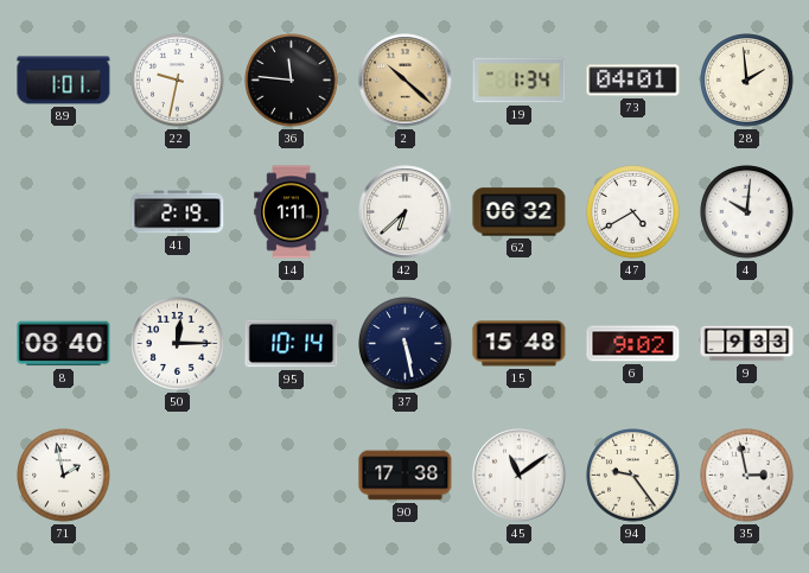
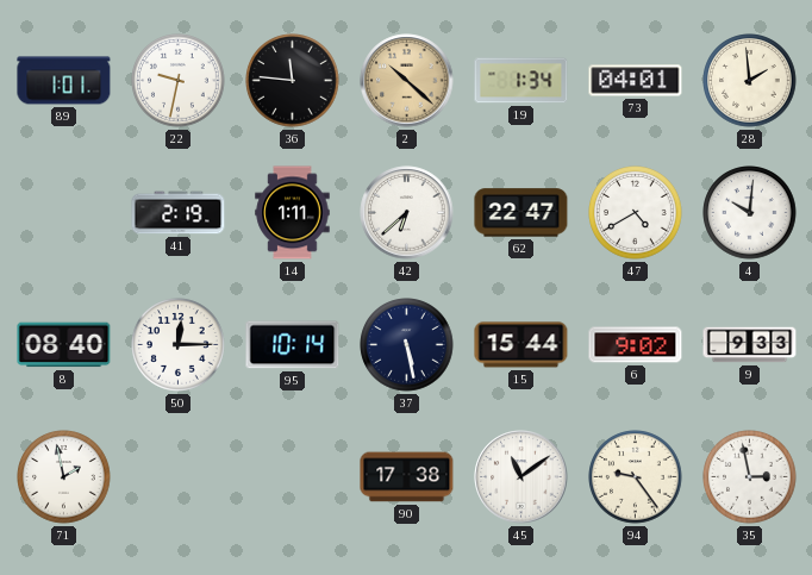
62: 06:32 -> 22:47 (521, 213)
15: 15:48 -> 15:44 (521, 345)
